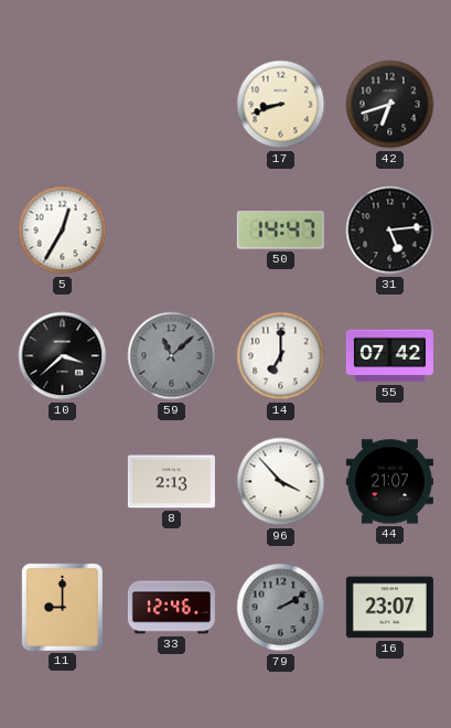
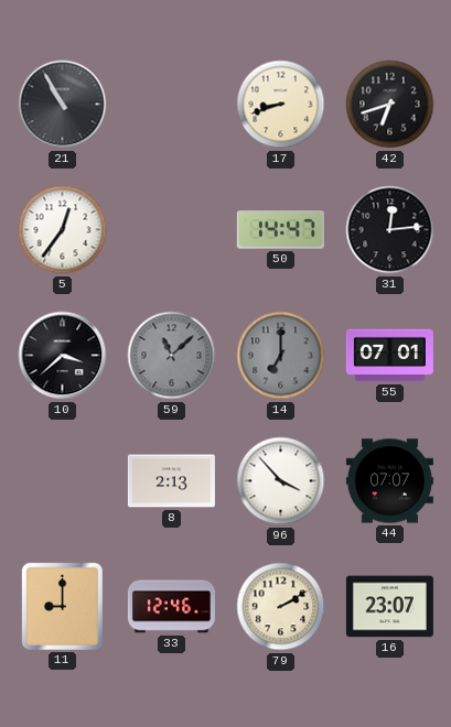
21: none -> 10:55 (63, 105)
5: 12:35 -> 12:36 (63, 230)
31: 5:14 -> 12:14 (390, 230)
14 dial: white -> grey (281, 356)
55: 07:42 -> 07:01 (389, 356)
44: 21:07 -> 07:07 (389, 481)
79 dial: grey -> cream (281, 607)
